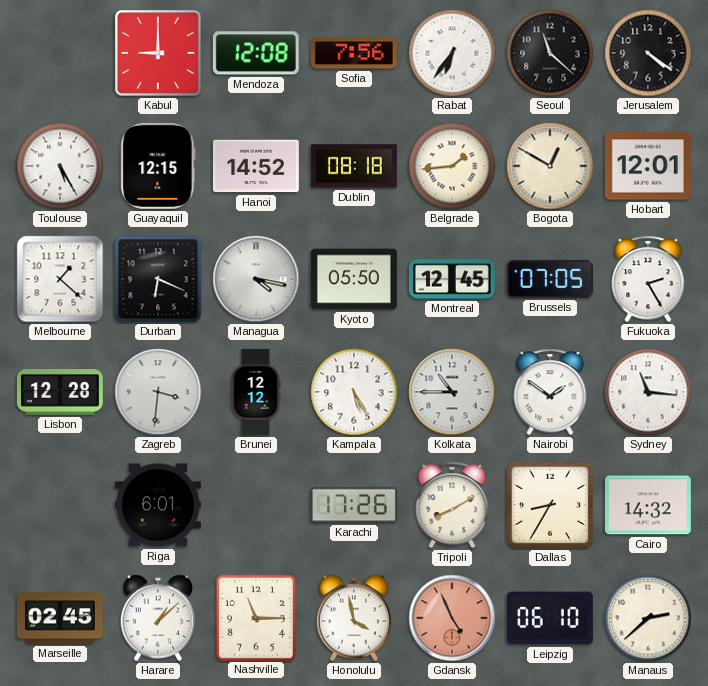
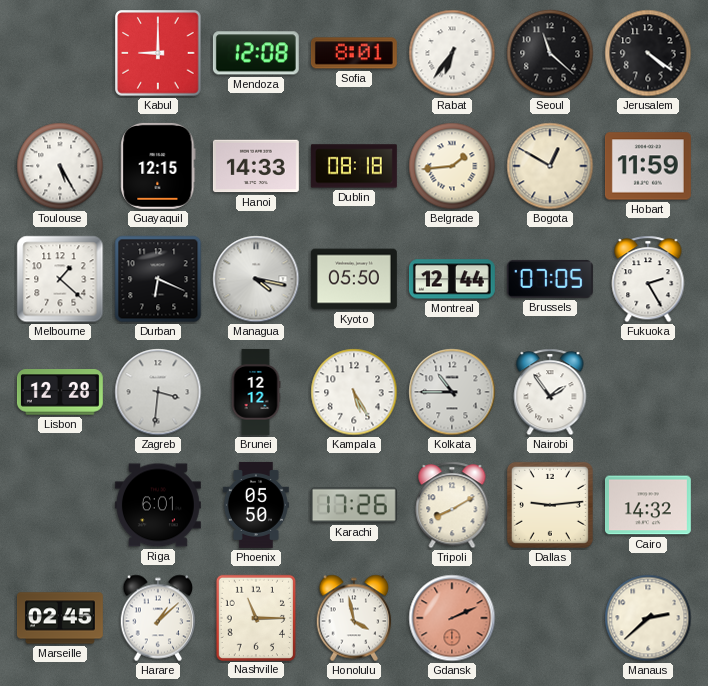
Sofia: 7:56 -> 8:01 (354, 53)
Hanoi: 14:52 -> 14:33 (256, 166)
Hobart: 12:01 -> 11:59 (648, 166)
Montreal: 12:45 -> 12:44 (452, 279)
Nairobi: 1:51 -> 1:54 (550, 392)
Sydney: 11:16 -> none (648, 392)
Phoenix: none -> 05:50 (256, 505)
Dallas: 8:35 -> 9:14 (550, 505)
Gdansk: 4:56 -> 2:11 (452, 618)
Leipzig: 06:10 -> none (550, 618)
